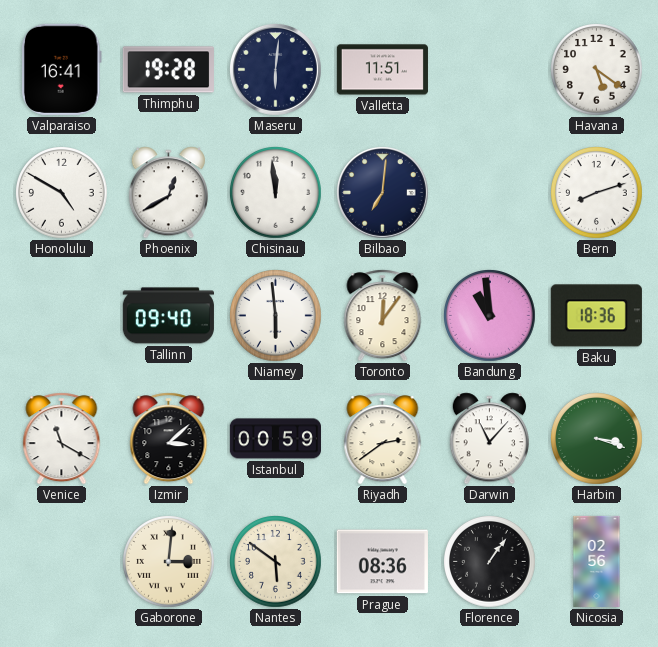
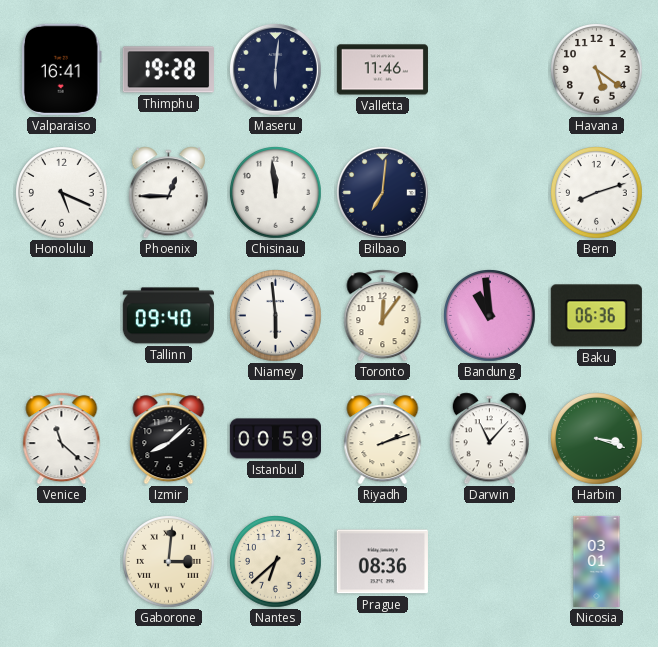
Valletta: 11:51 -> 11:46 (382, 70)
Honolulu: 4:50 -> 5:19 (62, 193)
Phoenix: 12:40 -> 12:45 (168, 193)
Baku: 18:36 -> 06:36 (596, 316)
Venice: 11:20 -> 11:22 (62, 439)
Izmir: 3:08 -> 8:08 (169, 439)
Riyadh: 2:39 -> 2:12 (383, 439)
Nantes: 5:51 -> 6:38 (276, 562)
Florence: 1:06 -> none (490, 562)
Nicosia: 02:56 -> 03:01 (597, 561)
